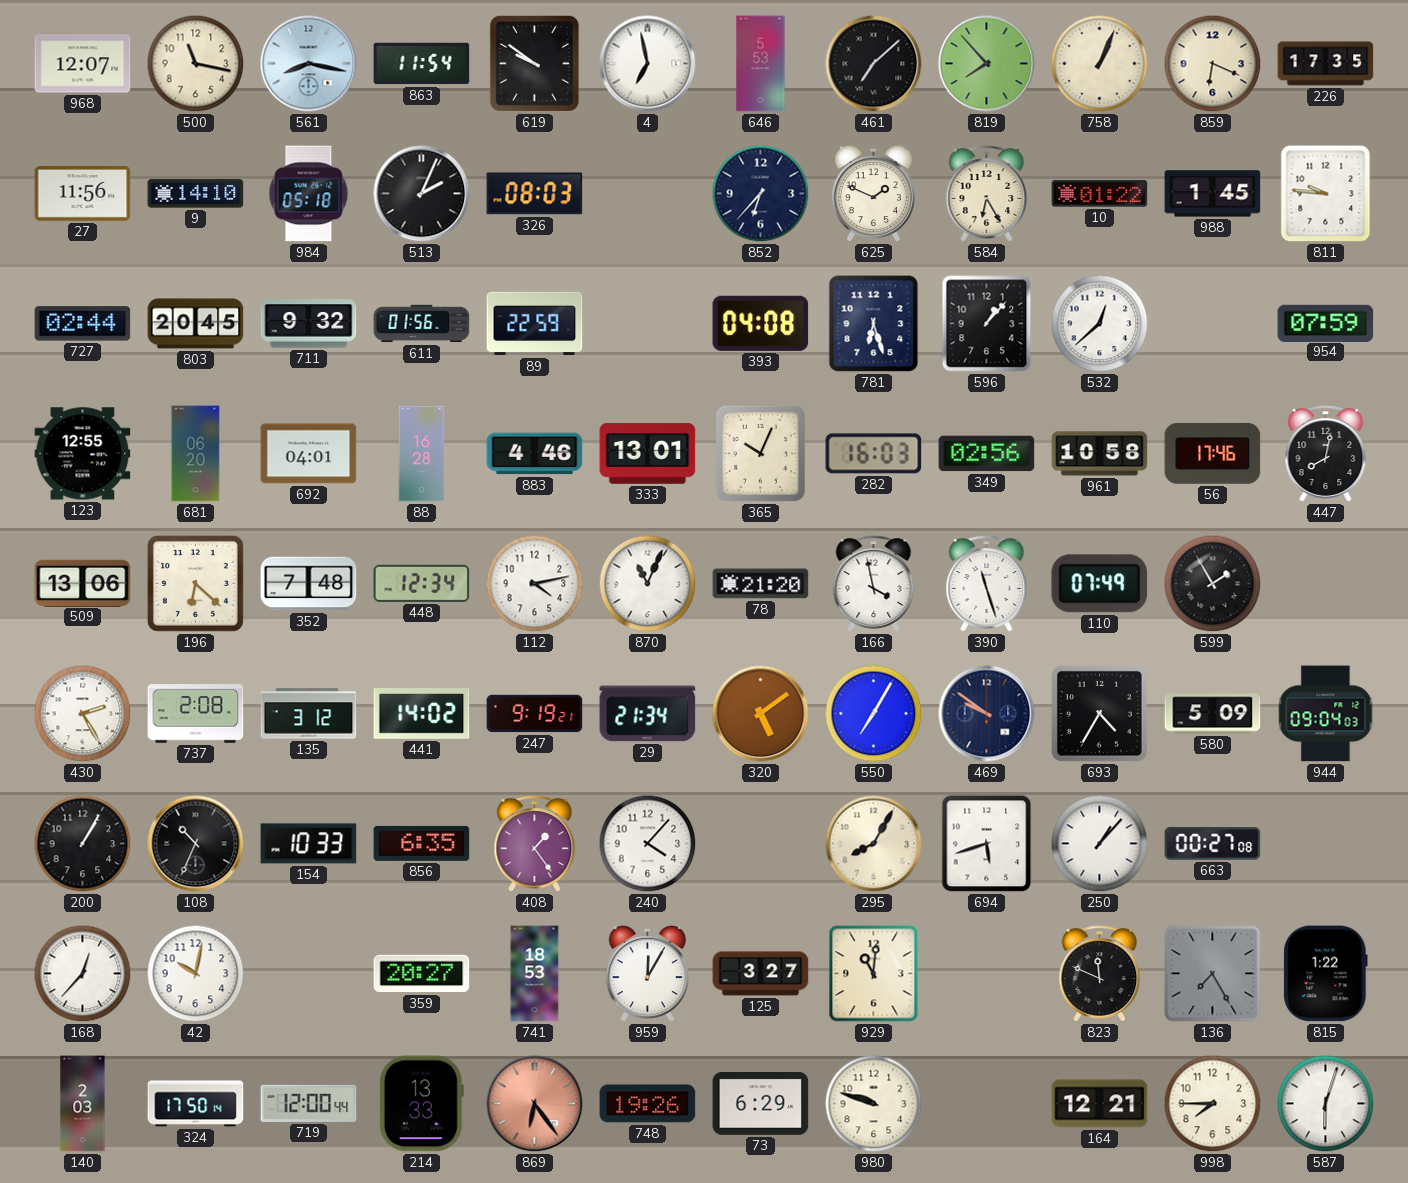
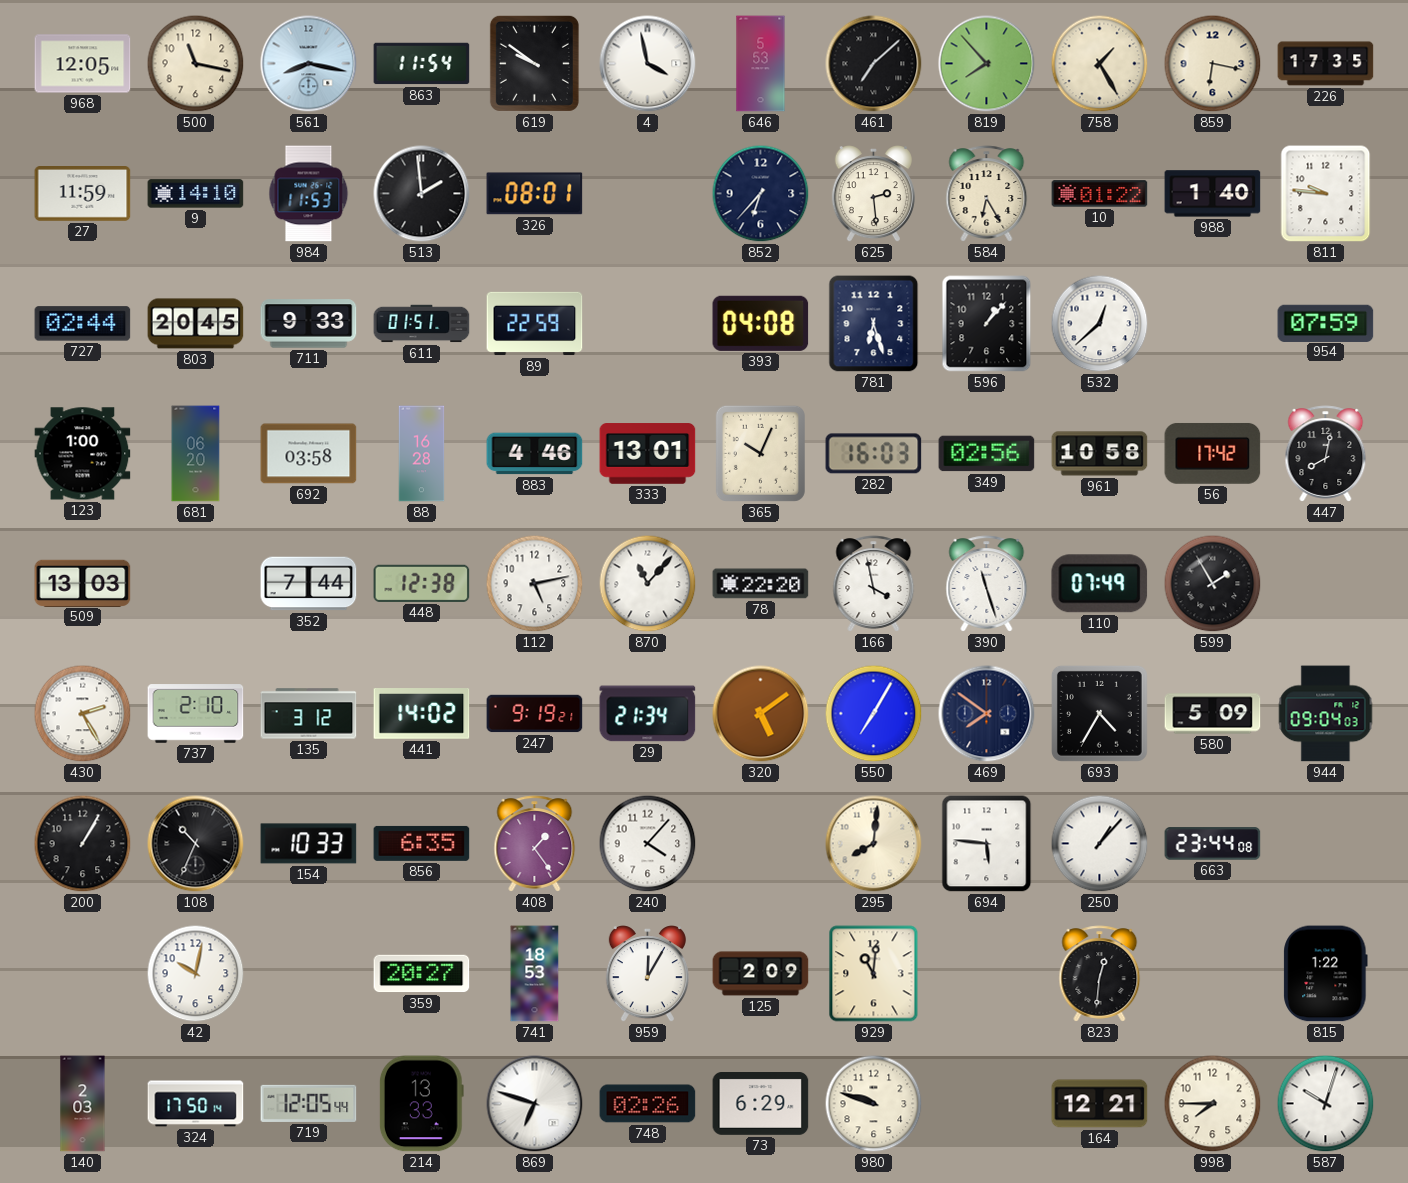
968: 12:07 -> 12:05 (83, 64)
4: 6:58 -> 3:58 (648, 64)
758: 1:04 -> 1:25 (1100, 64)
859: 6:19 -> 6:17 (1213, 64)
27: 11:56 -> 11:59 (83, 194)
984: 05:18 -> 11:53 (309, 194)
513: 2:04 -> 1:59 (422, 194)
326: 08:03 -> 08:01 (535, 194)
625: 1:49 -> 2:29 (873, 194)
988: 1:45 -> 1:40 (1213, 194)
711: 9:32 -> 9:33 (309, 324)
611: 01:56 -> 01:51 (422, 324)
123: 12:55 -> 1:00 (83, 454)
692: 04:01 -> 03:58 (309, 454)
56: 17:46 -> 17:42 (1213, 453)
509: 13:06 -> 13:03 (83, 583)
196: 6:22 -> none (195, 583)
352: 7:48 -> 7:44 (309, 584)
448: 12:34 -> 12:38 (422, 583)
112: 4:13 -> 5:13 (535, 584)
870: 11:04 -> 11:07 (648, 584)
78: 21:20 -> 22:20 (761, 584)
737: 2:08 -> 2:10 (196, 714)
469: 9:51 -> 7:51 (987, 714)
295: 8:05 -> 8:01 (874, 844)
694: 5:42 -> 5:46 (987, 844)
663: 00:27 -> 23:44 (1213, 844)
168: 12:37 -> none (83, 974)
125: 3:27 -> 2:09 (761, 974)
823: 11:49 -> 12:31 (1100, 974)
136: 7:25 -> none (1213, 974)
719: 12:00 -> 12:05 (309, 1103)
869: 6:24 -> 6:48 (535, 1104)
869 dial: salmon -> white (535, 1104)
748: 19:26 -> 02:26 (648, 1104)
587: 6:03 -> 10:03 (1326, 1104)
